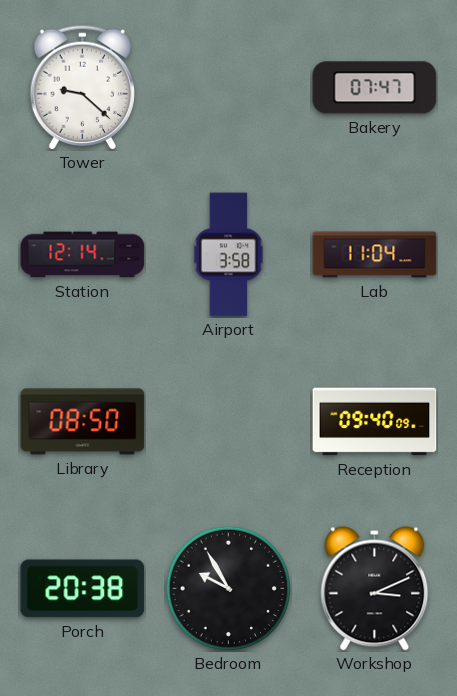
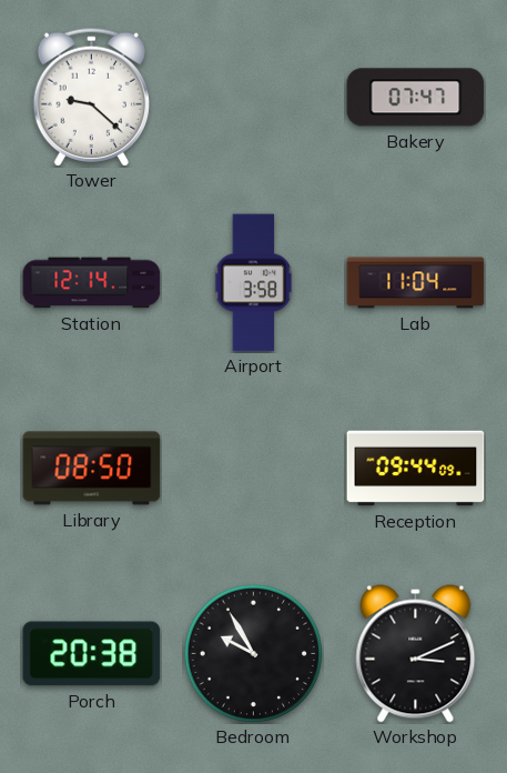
Reception: 09:40 -> 09:44 (416, 469)
